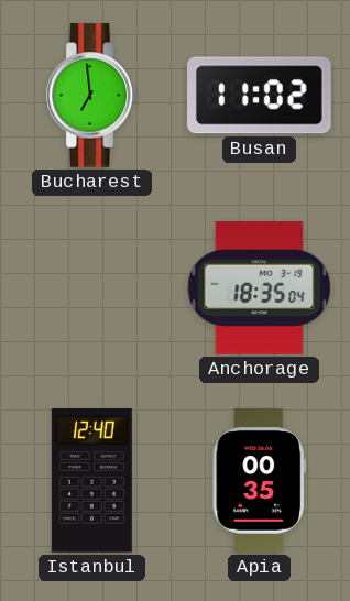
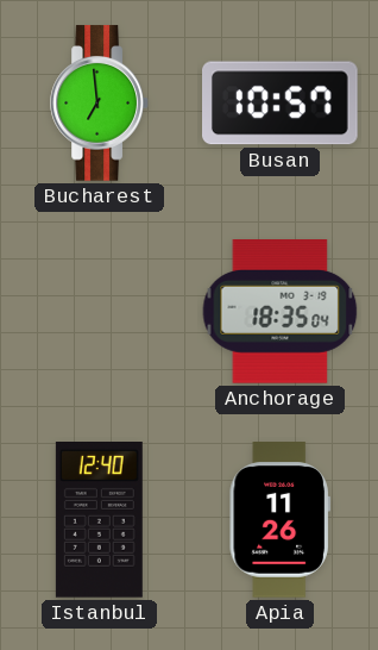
Busan: 11:02 -> 10:57 (281, 104)
Apia: 00:35 -> 11:26 (279, 520)
